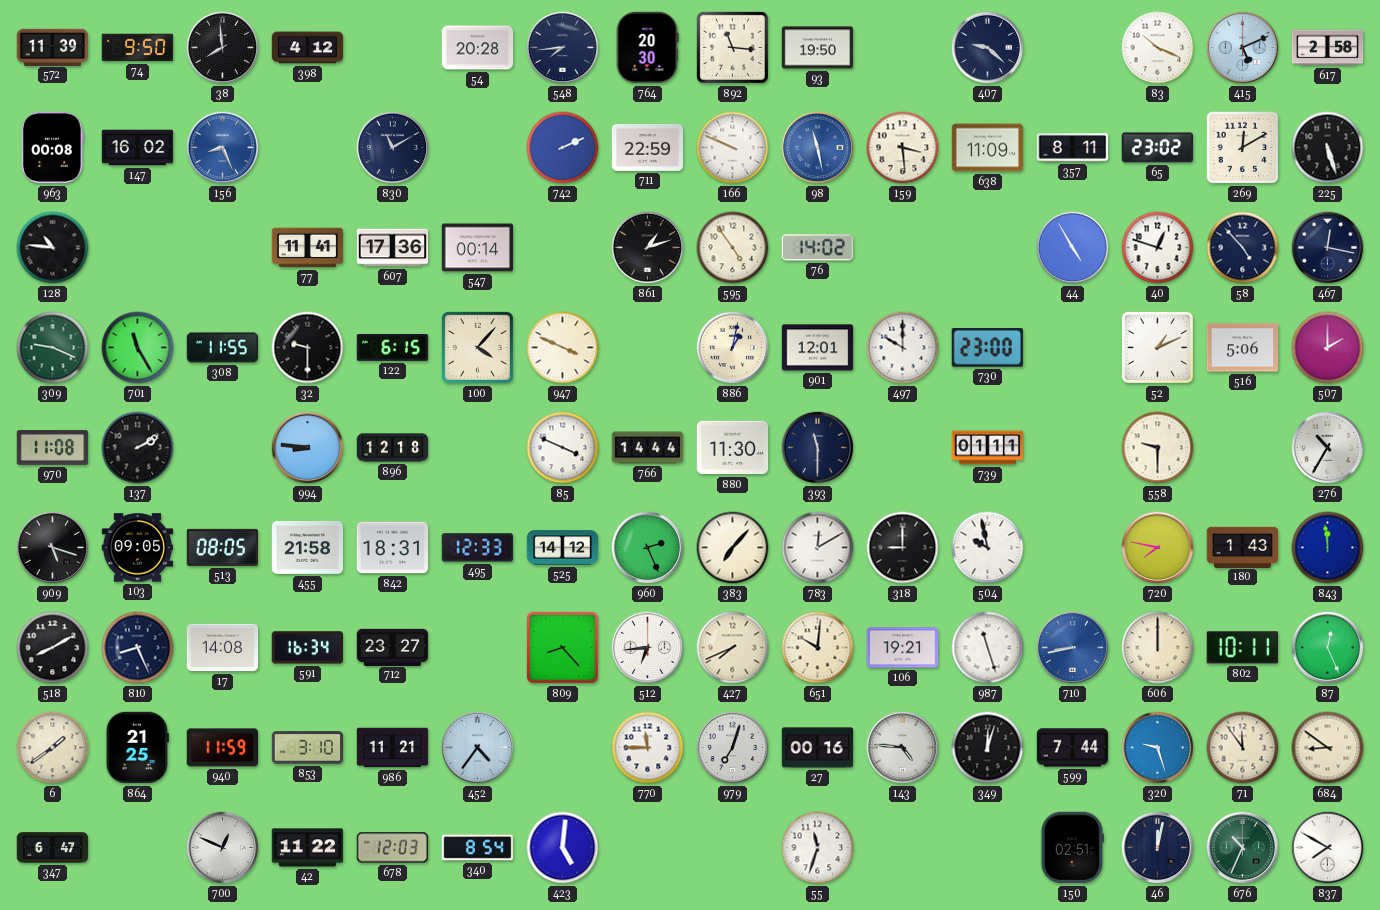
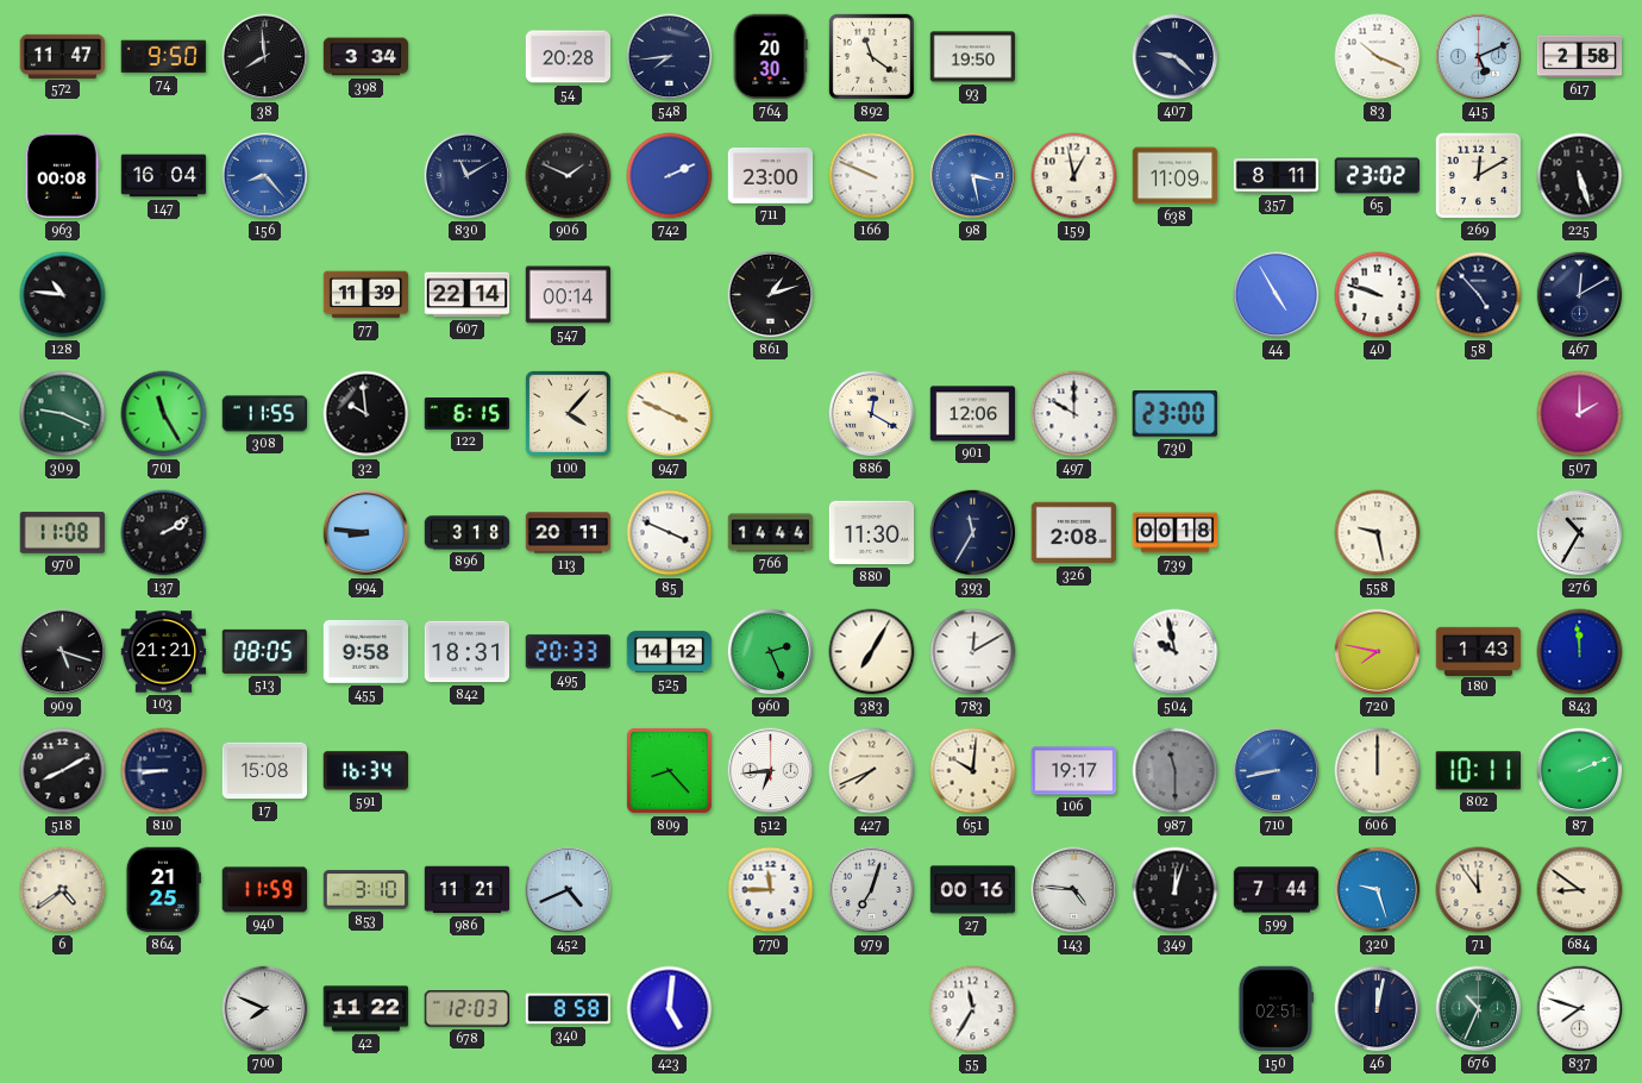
572: 11:39 -> 11:47 (63, 56)
398: 4:12 -> 3:34 (366, 57)
892: 11:16 -> 11:21 (871, 56)
147: 16:02 -> 16:04 (164, 176)
156: 8:26 -> 8:23 (265, 176)
906: none -> 1:49 (569, 176)
711: 22:59 -> 23:00 (771, 176)
98: 11:28 -> 3:28 (973, 176)
159: 3:29 -> 12:58 (1074, 176)
77: 11:41 -> 11:39 (366, 295)
607: 17:36 -> 22:14 (468, 295)
595: 4:54 -> none (733, 248)
76: 14:02 -> none (817, 248)
40: 12:48 -> 9:48 (1378, 295)
467: 12:17 -> 12:10 (1580, 295)
32: 9:30 -> 9:59 (366, 414)
886: 1:02 -> 12:20 (872, 414)
901: 12:01 -> 12:06 (973, 414)
52: 1:11 -> none (1157, 347)
516: 5:06 -> none (1243, 348)
896: 12:18 -> 3:18 (468, 533)
113: none -> 20:11 (569, 533)
393: 11:30 -> 11:35 (973, 533)
326: none -> 2:08 (1074, 533)
739: 01:11 -> 00:18 (1176, 533)
558: 9:30 -> 9:28 (1378, 533)
103: 09:05 -> 21:21 (164, 652)
455: 21:58 -> 9:58 (366, 651)
495: 12:33 -> 20:33 (568, 652)
383: 7:07 -> 7:05 (872, 652)
318: 9:00 -> none (903, 548)
810: 8:26 -> 8:45 (164, 771)
17: 14:08 -> 15:08 (265, 771)
712: 23:27 -> none (393, 647)
106: 19:21 -> 19:17 (1074, 771)
987: 11:27 -> 11:30 (1176, 771)
987 dial: white -> grey (1176, 771)
87: 12:26 -> 2:11 (1580, 771)
6: 1:39 -> 4:39 (63, 890)
452: 4:36 -> 4:41 (569, 890)
347: 6:47 -> none (53, 848)
700: 12:49 -> 7:49 (265, 1009)
340: 8:54 -> 8:58 (569, 1009)
55: 11:33 -> 11:35 (973, 1009)
837: 7:50 -> 7:48 (1580, 1009)
